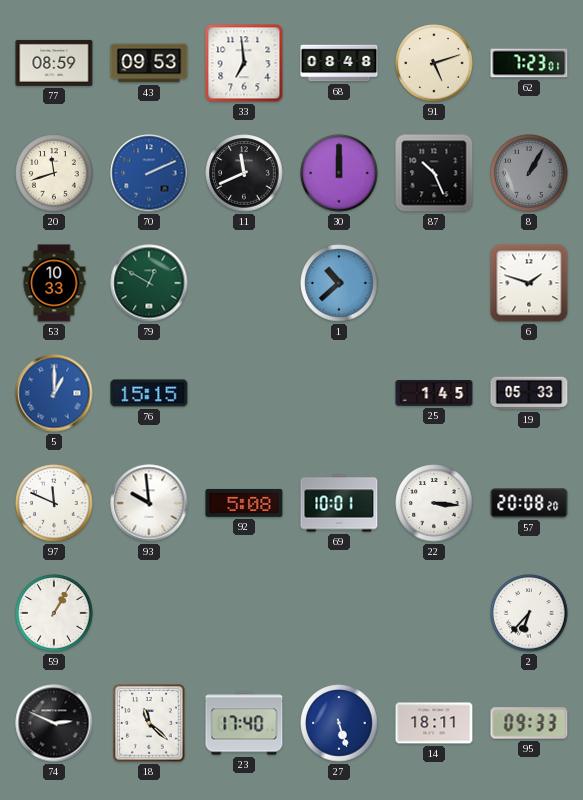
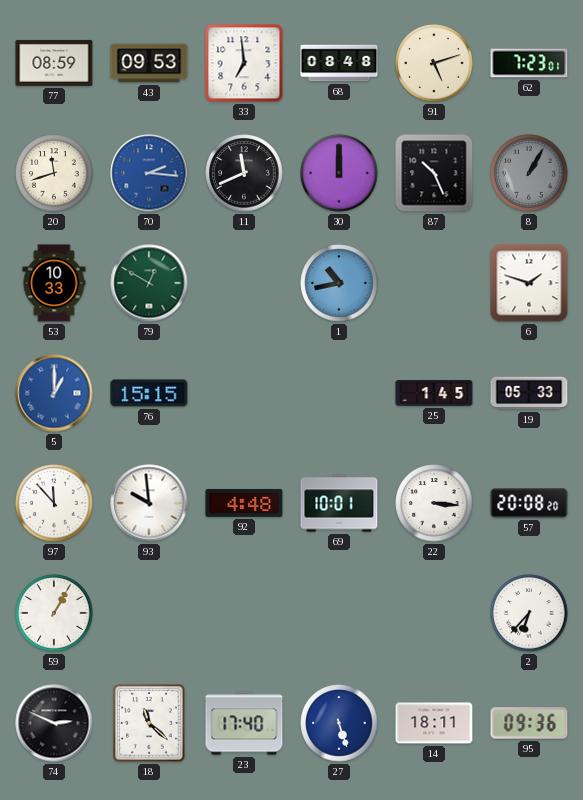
70: 2:11 -> 2:16 (149, 173)
1: 10:38 -> 10:43 (339, 283)
97: 11:49 -> 11:53 (54, 503)
92: 5:08 -> 4:48 (244, 503)
95: 09:33 -> 09:36 (529, 723)
